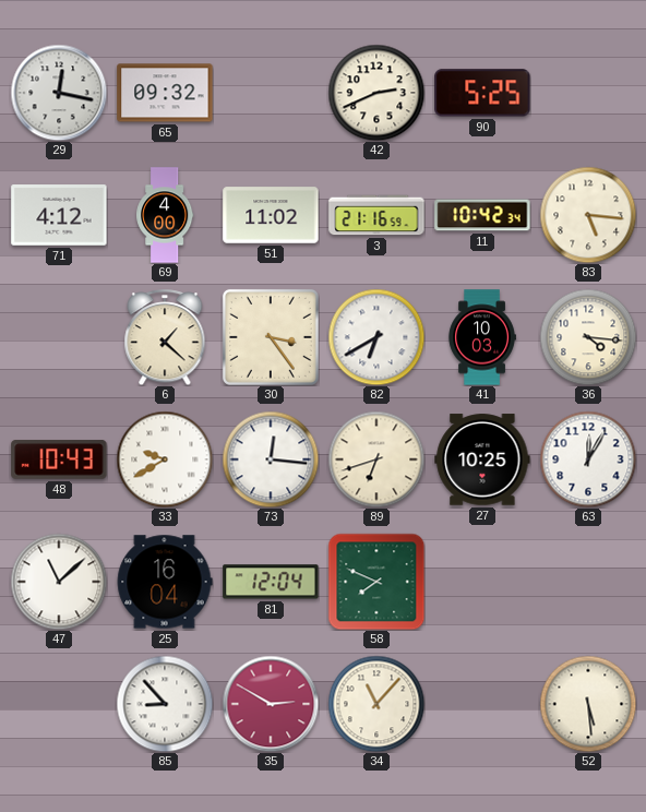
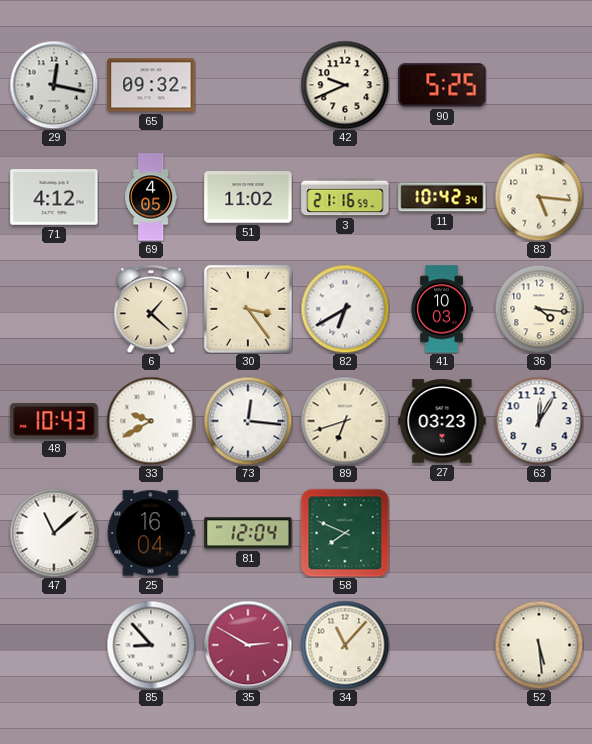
42: 2:41 -> 9:41 (345, 85)
69: 4:00 -> 4:05 (151, 197)
27: 10:25 -> 03:23 (442, 421)
